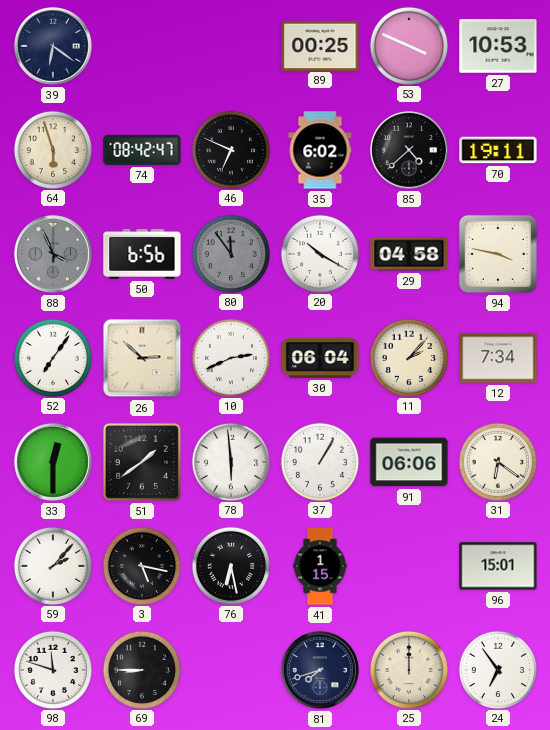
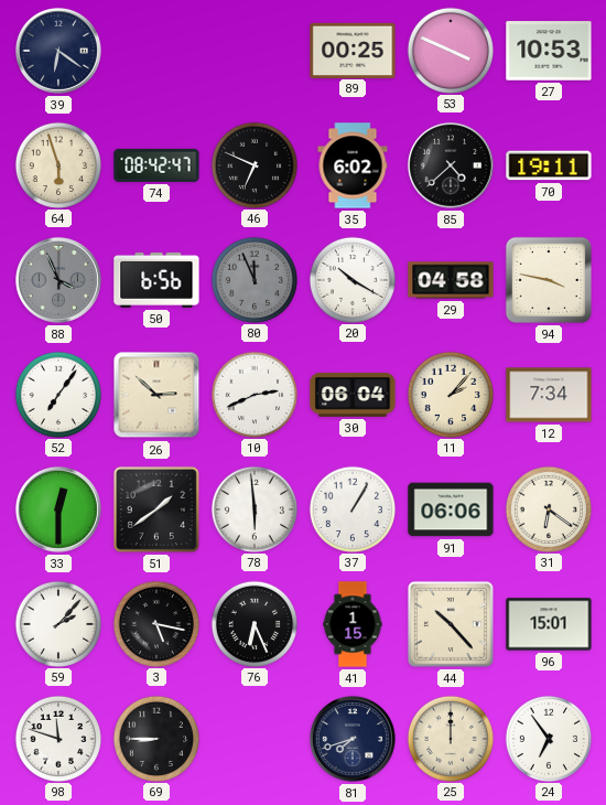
80: 11:54 -> 11:56 (253, 279)
76: 6:28 -> 6:26 (253, 623)
44: none -> 10:23 (451, 624)
